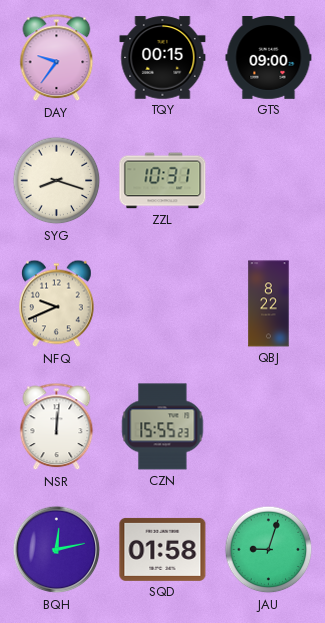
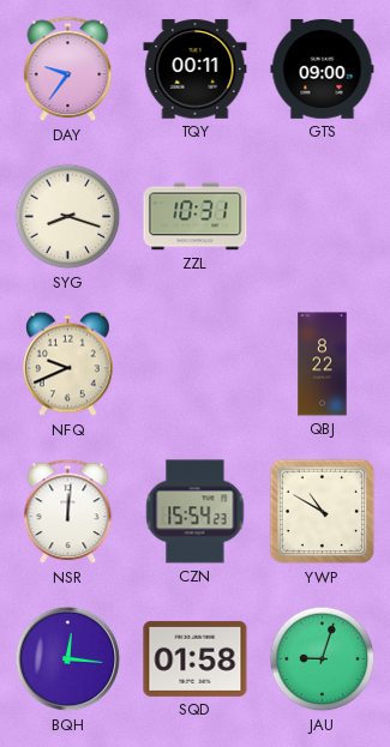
TQY: 00:15 -> 00:11 (196, 70)
CZN: 15:55 -> 15:54 (196, 512)
YWP: none -> 10:50 (323, 512)
BQH: 12:13 -> 12:16 (68, 659)
